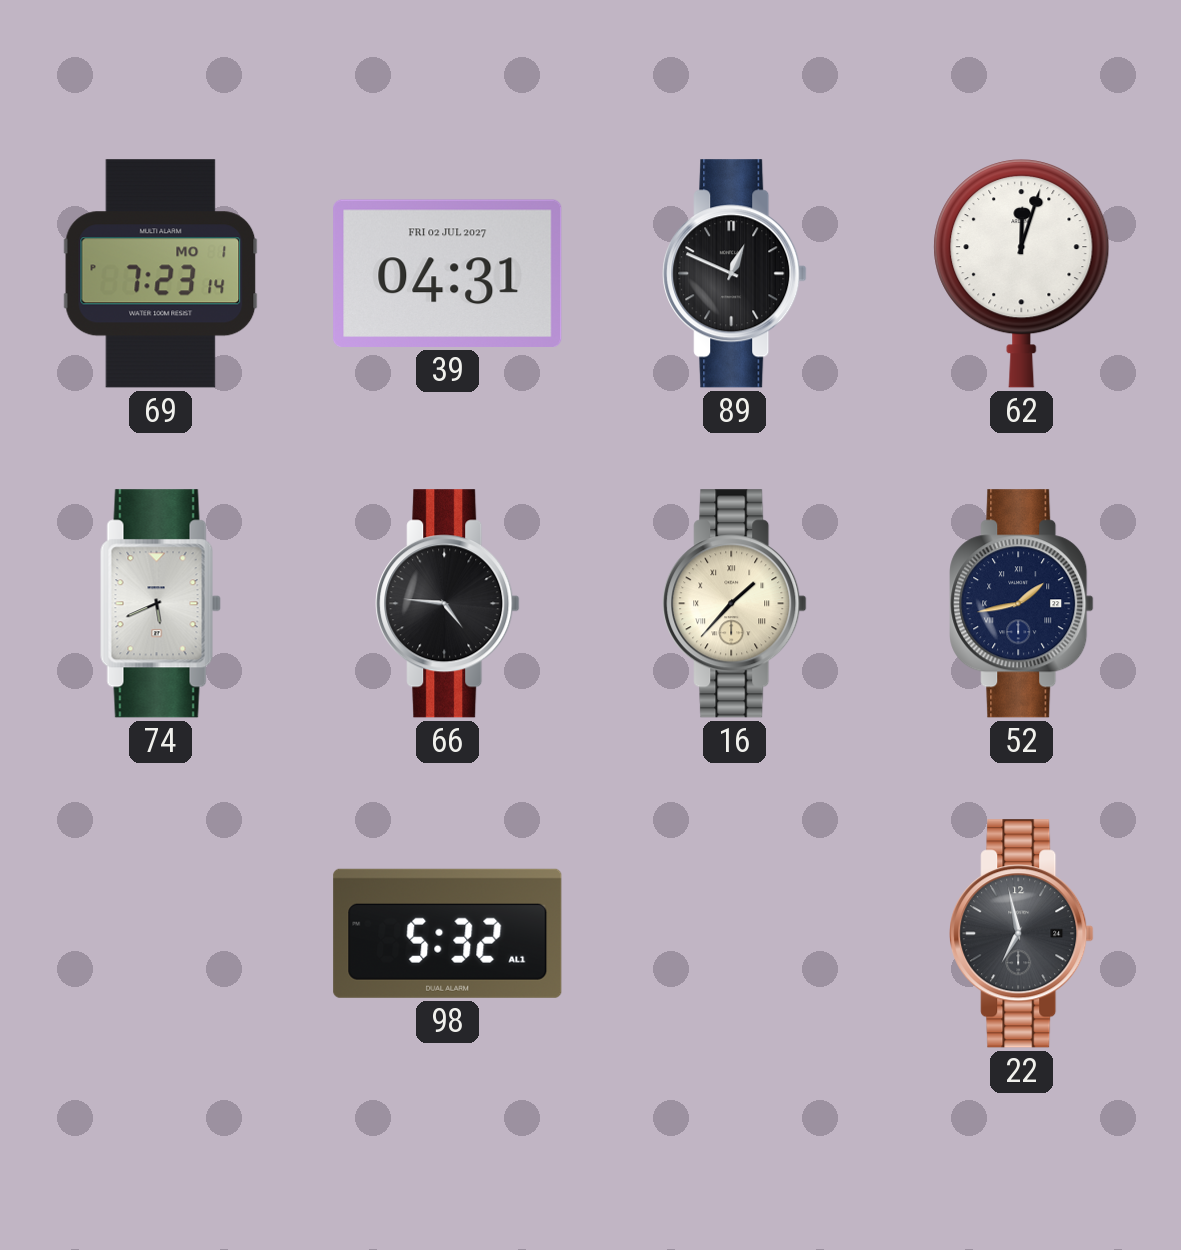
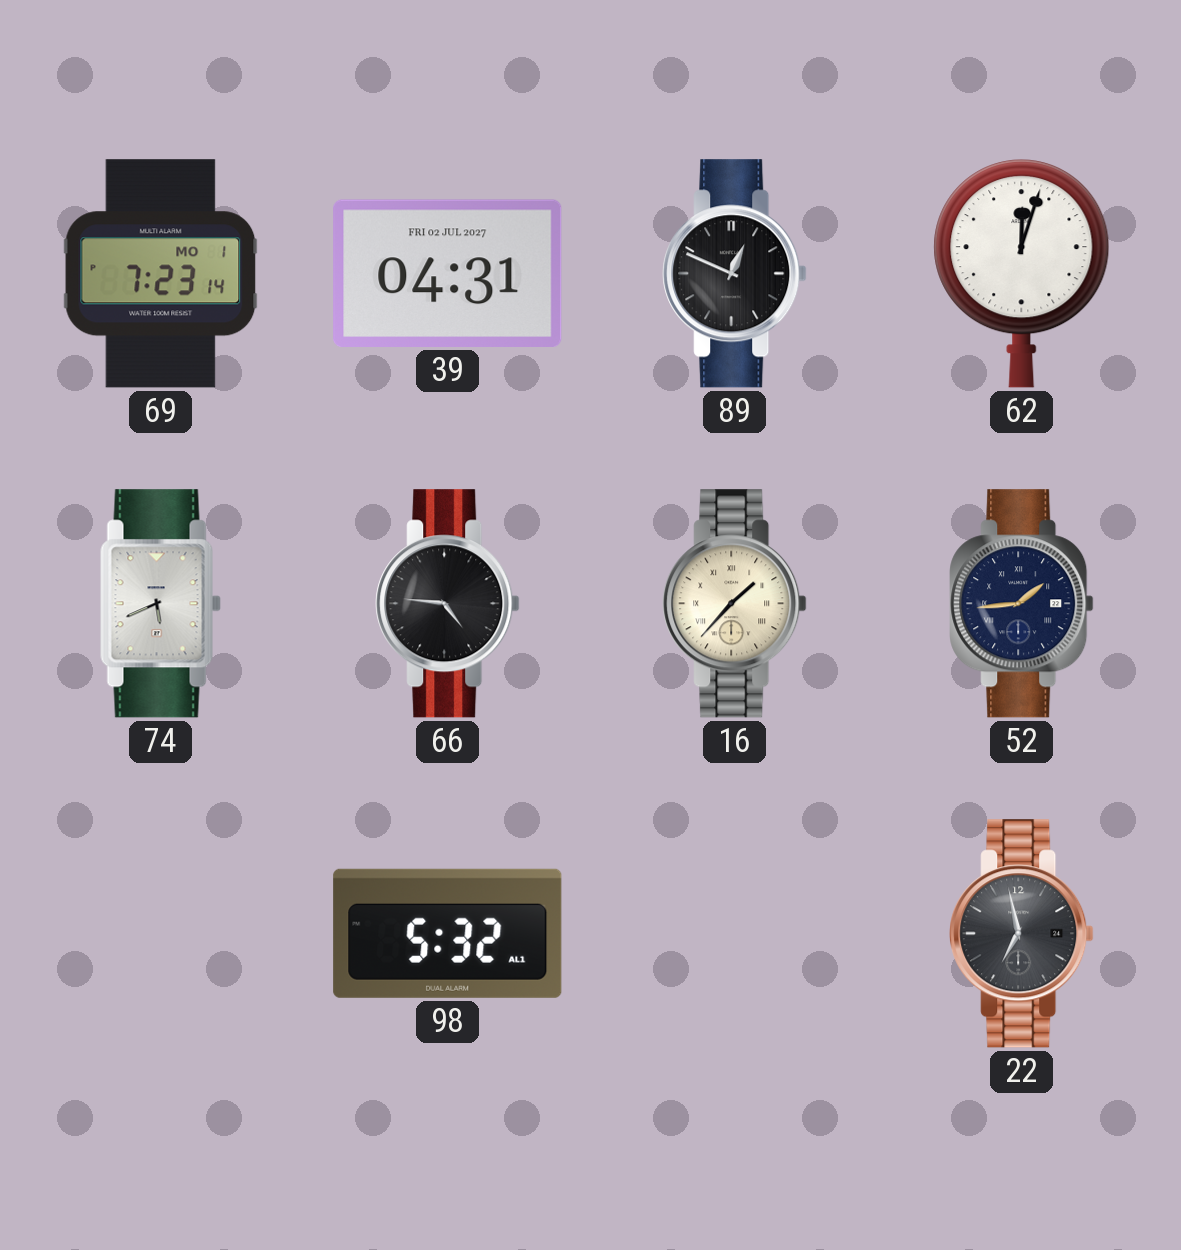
52: 1:43 -> 1:44 (1022, 604)
